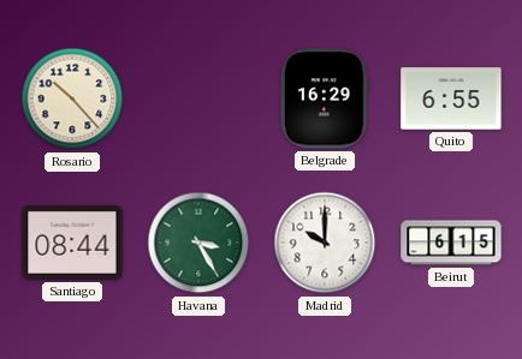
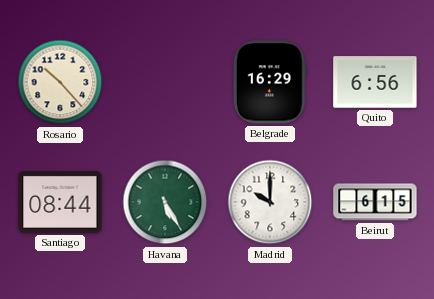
Quito: 6:55 -> 6:56 (375, 82)
Havana: 3:25 -> 5:25 (165, 202)
